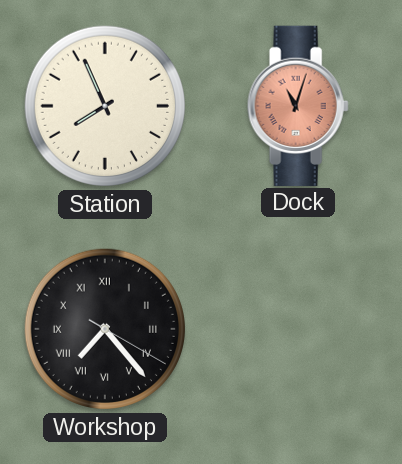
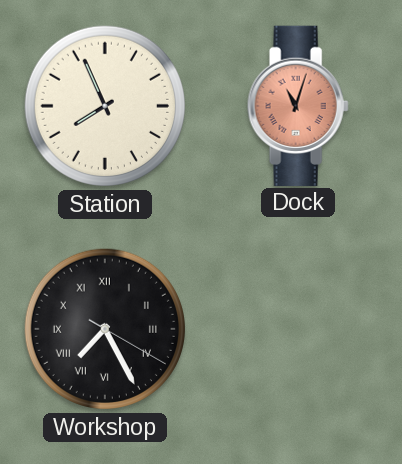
Workshop: 7:23 -> 7:25 (105, 329)
